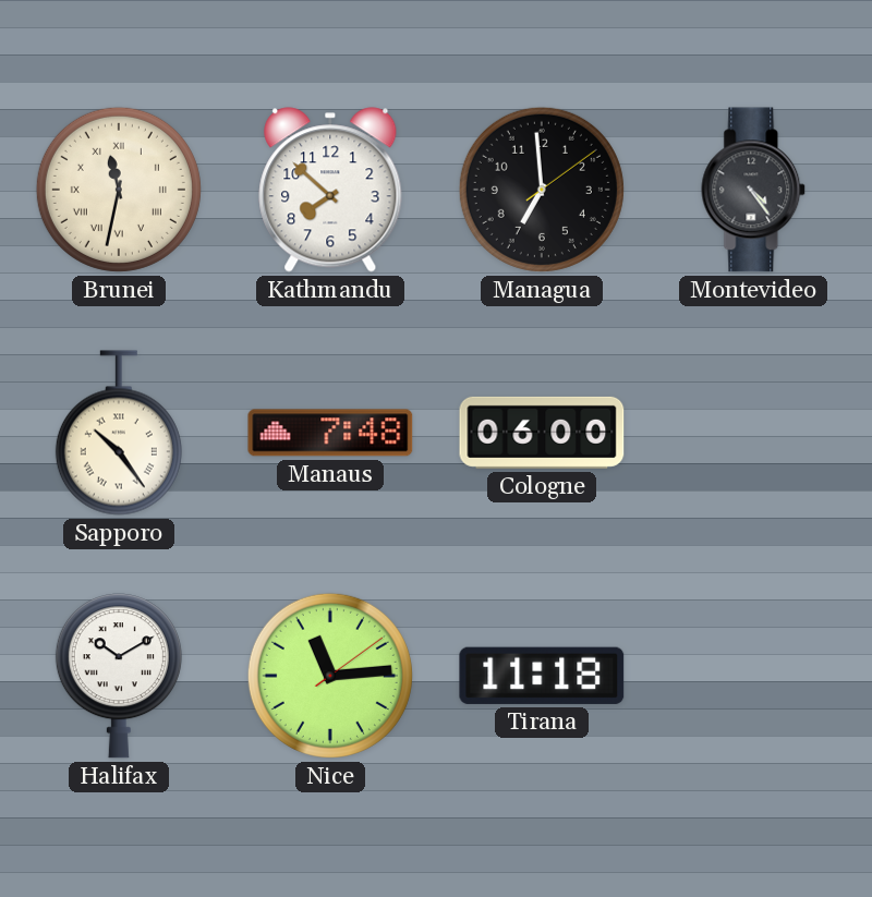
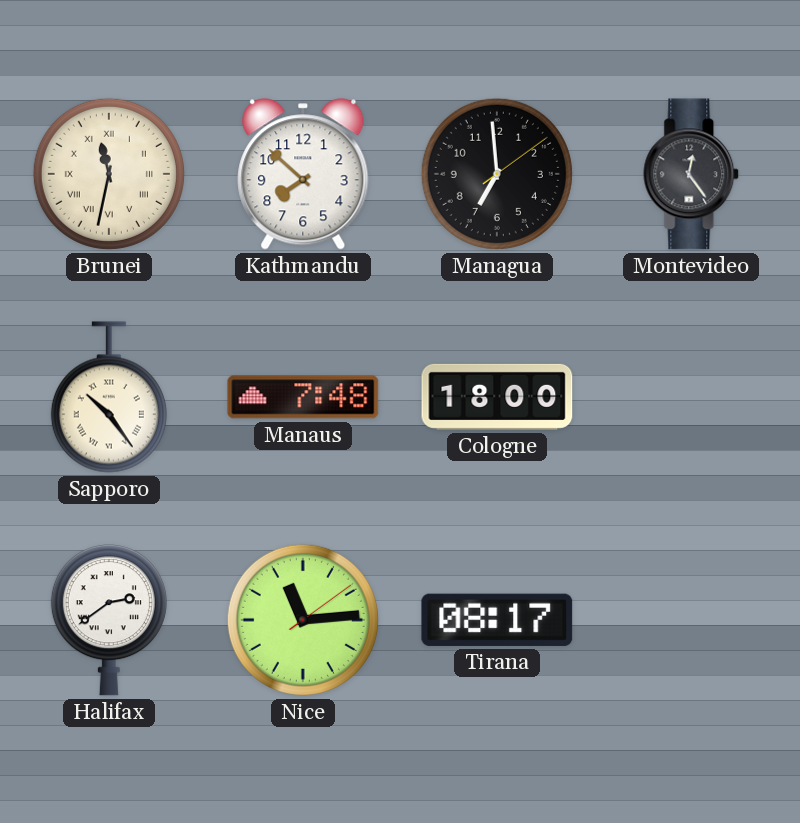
Montevideo: 4:24 -> 12:24 (692, 174)
Cologne: 06:00 -> 18:00 (497, 397)
Halifax: 10:10 -> 2:39 (109, 620)
Tirana: 11:18 -> 08:17 (497, 620)
